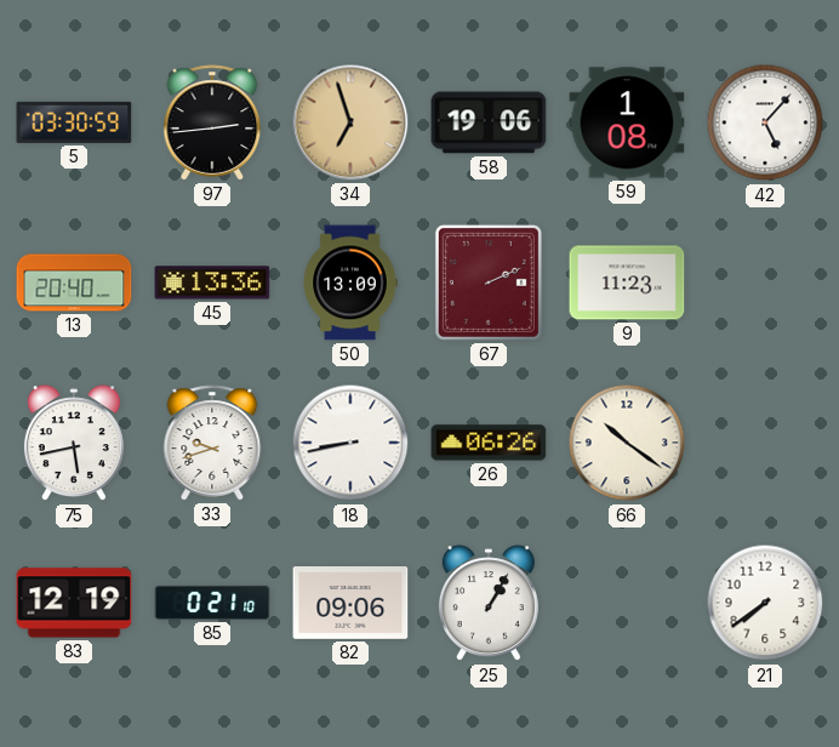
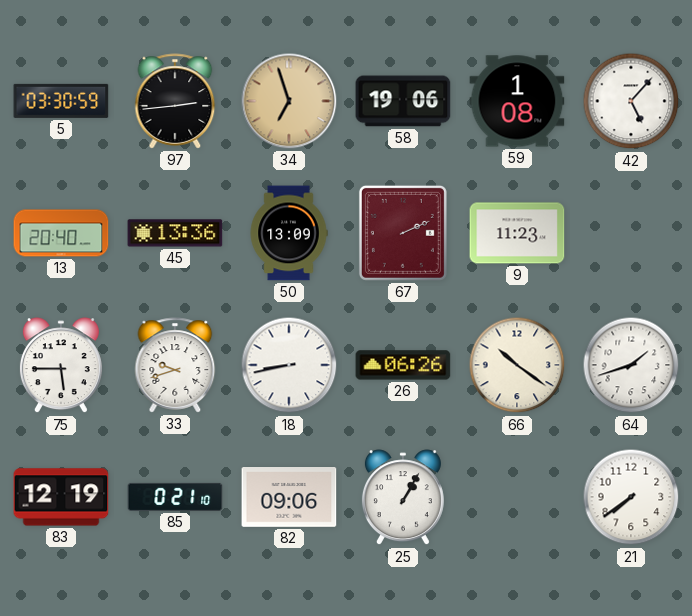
75: 5:43 -> 5:45 (61, 366)
64: none -> 1:42 (631, 365)
